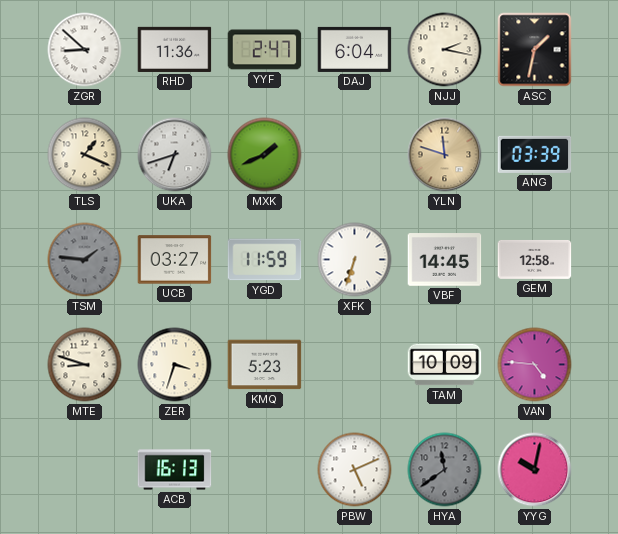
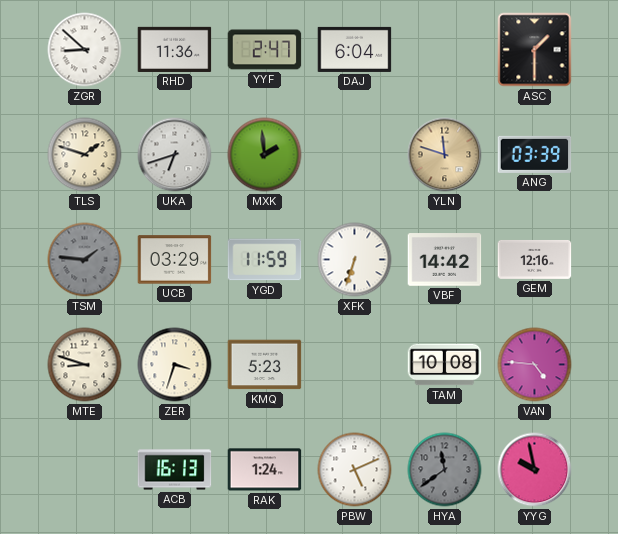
NJJ: 2:17 -> none (445, 50)
ASC: 1:32 -> 1:30 (535, 50)
TLS: 1:19 -> 1:48 (85, 155)
MXK: 1:41 -> 1:59 (265, 155)
UCB: 03:27 -> 03:29 (175, 260)
VBF: 14:45 -> 14:42 (445, 260)
GEM: 12:58 -> 12:16 (535, 259)
TAM: 10:09 -> 10:08 (445, 365)
RAK: none -> 1:24 (265, 470)
YYG: 10:02 -> 9:58 (535, 470)
